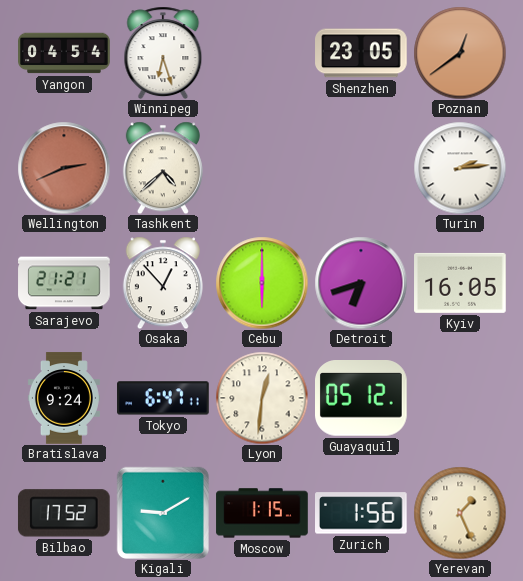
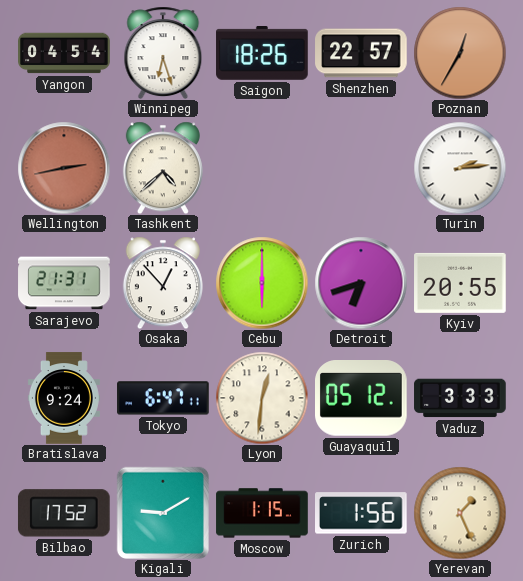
Saigon: none -> 18:26 (262, 54)
Shenzhen: 23:05 -> 22:57 (361, 53)
Poznan: 12:39 -> 12:35 (460, 53)
Wellington: 2:41 -> 2:43 (64, 168)
Sarajevo: 21:21 -> 21:31 (64, 283)
Kyiv: 16:05 -> 20:55 (460, 283)
Vaduz: none -> 3:33 (460, 398)
